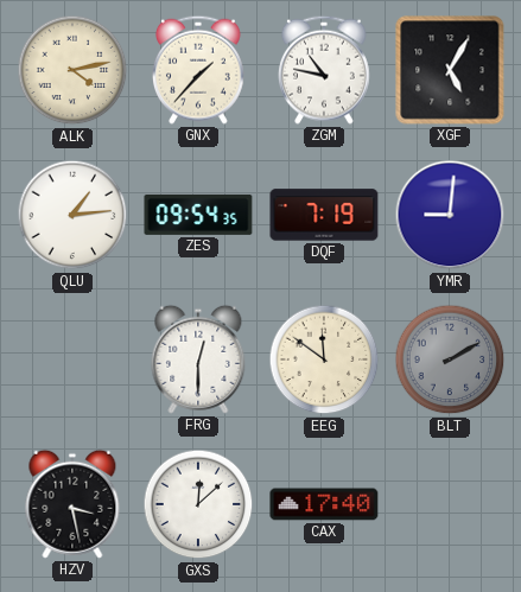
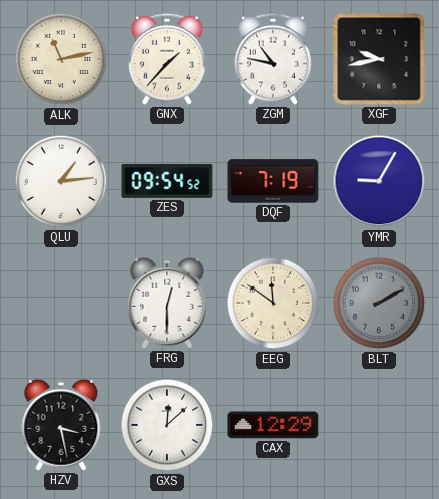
ALK: 4:13 -> 11:13 (61, 59)
XGF: 5:05 -> 9:43 (379, 59)
ZES: 09:54:35 -> 09:54:52 (167, 181)
YMR: 9:01 -> 9:05 (379, 181)
CAX: 17:40 -> 12:29 (273, 425)
